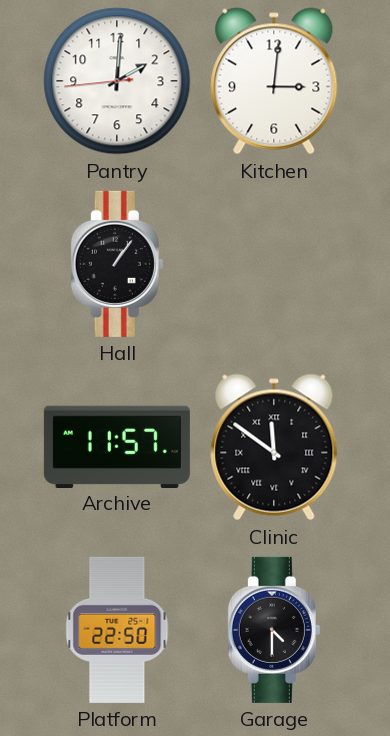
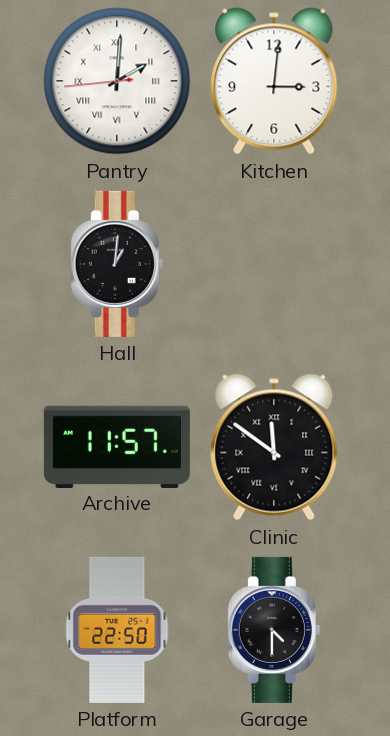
Pantry numerals: Arabic -> Roman (117, 81)
Hall: 1:06 -> 1:01 (117, 264)
